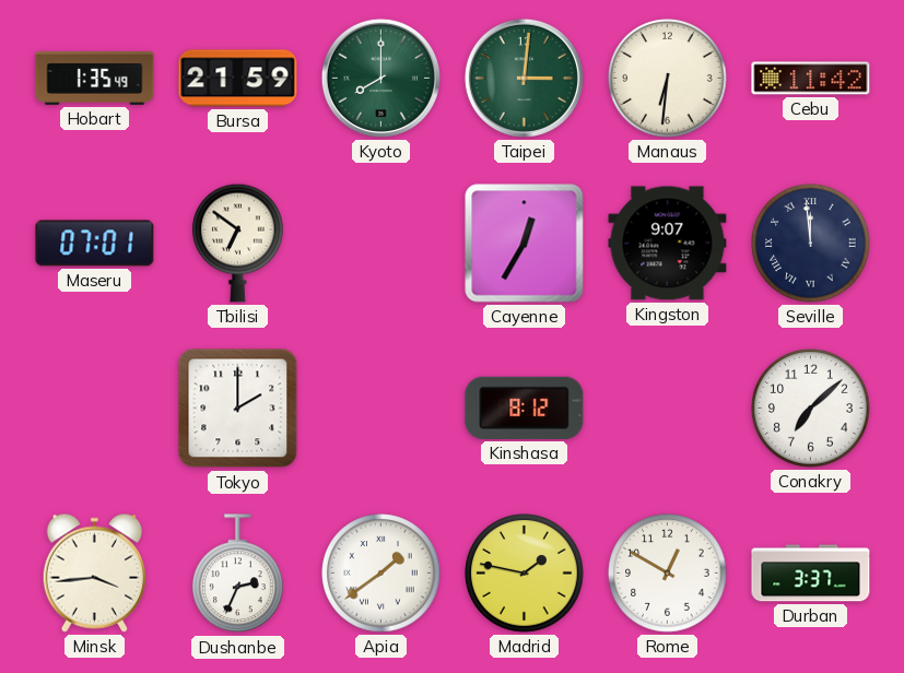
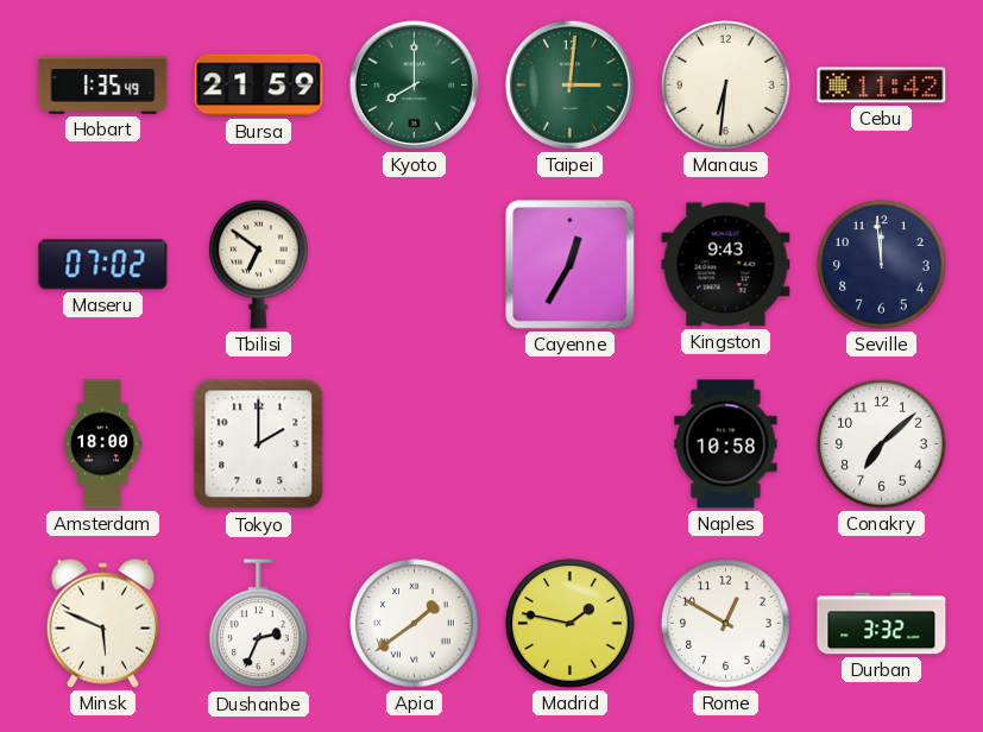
Maseru: 07:01 -> 07:02 (103, 265)
Kingston: 9:07 -> 9:43 (726, 265)
Seville numerals: Roman -> Arabic (882, 265)
Amsterdam: none -> 18:00 (102, 444)
Kinshasa: 8:12 -> none (525, 408)
Naples: none -> 10:58 (726, 444)
Minsk: 3:44 -> 5:49 (102, 623)
Durban: 3:37 -> 3:32 (882, 624)
